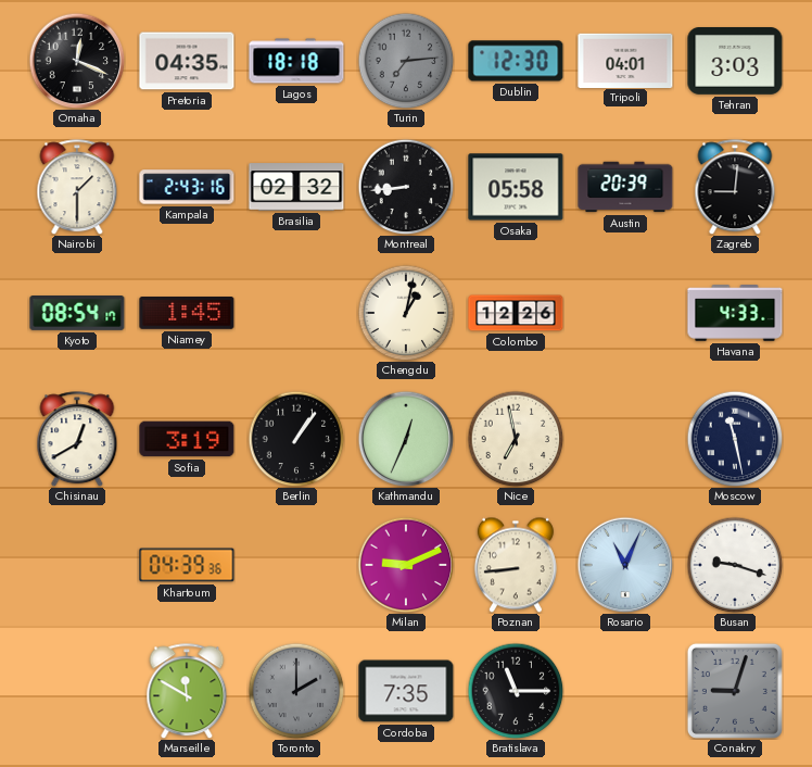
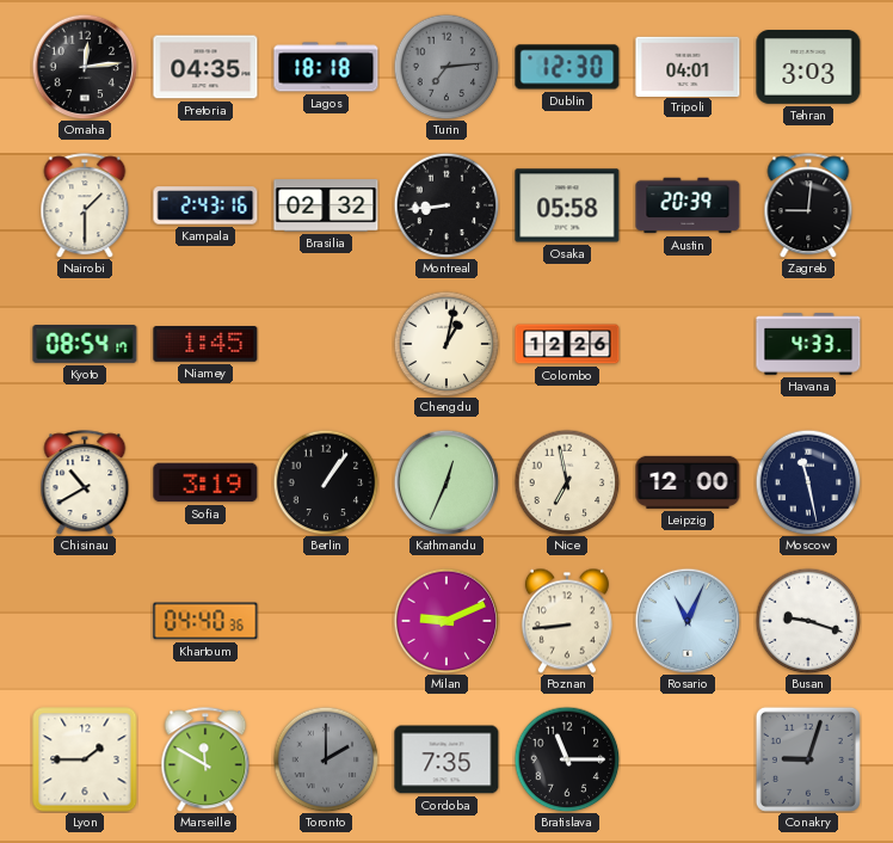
Omaha: 12:19 -> 12:14 (85, 67)
Chisinau: 12:40 -> 10:40 (85, 482)
Leipzig: none -> 12:00 (688, 482)
Khartoum: 04:39 -> 04:40 (205, 621)
Lyon: none -> 1:45 (85, 759)
